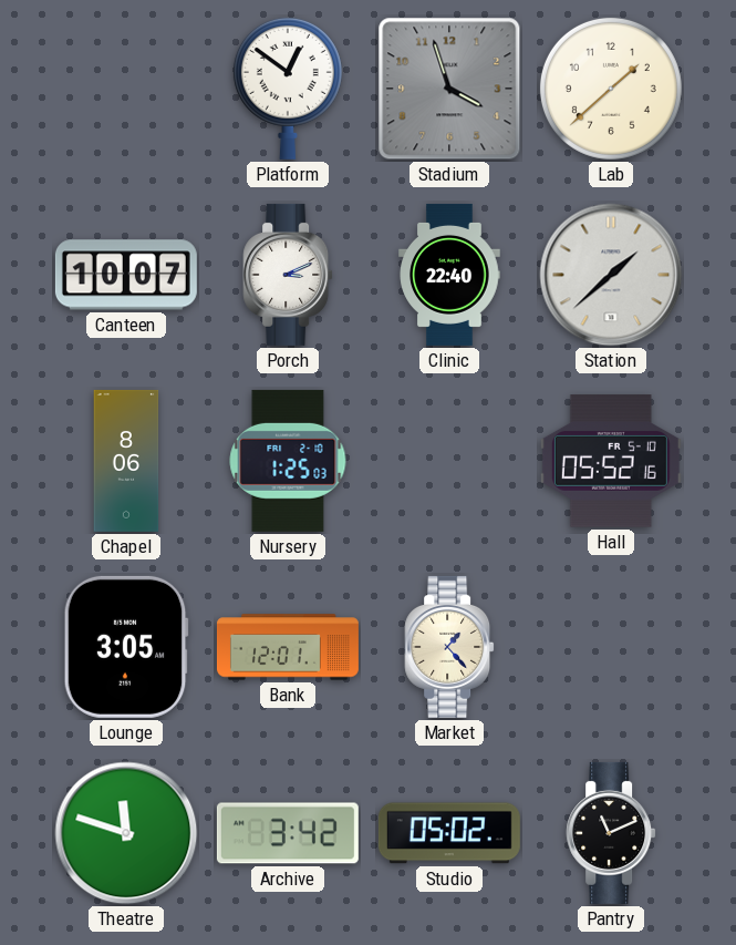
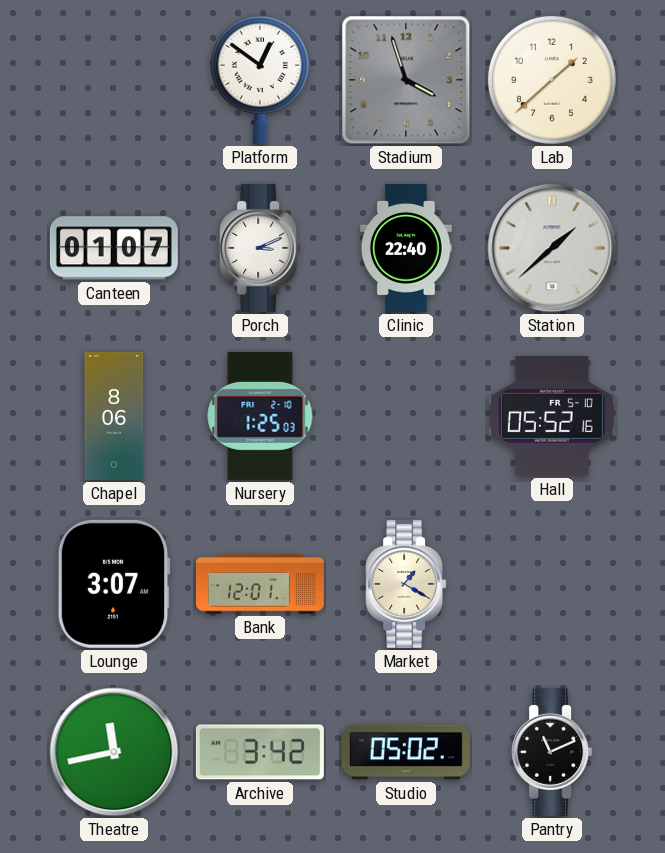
Canteen: 10:07 -> 01:07 (114, 248)
Lounge: 3:05 -> 3:07 (114, 584)
Market: 1:23 -> 1:20 (406, 584)
Theatre: 11:48 -> 11:43 (114, 752)
